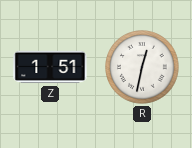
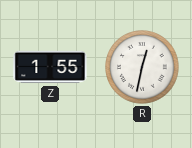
Z: 1:51 -> 1:55 (50, 67)
